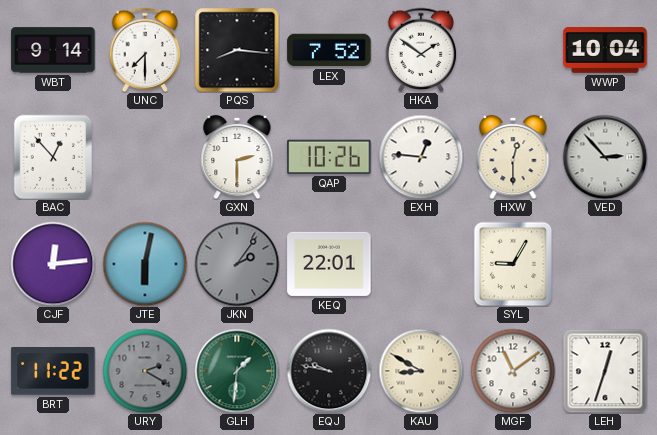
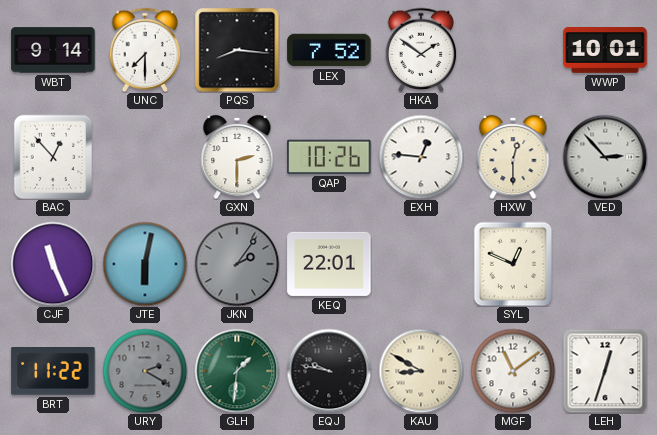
WWP: 10:04 -> 10:01 (605, 51)
CJF: 12:14 -> 11:26 (53, 264)
SYL: 9:05 -> 12:49 (513, 264)
